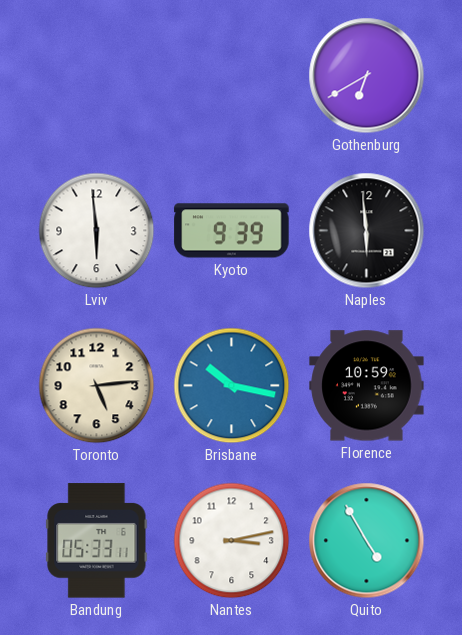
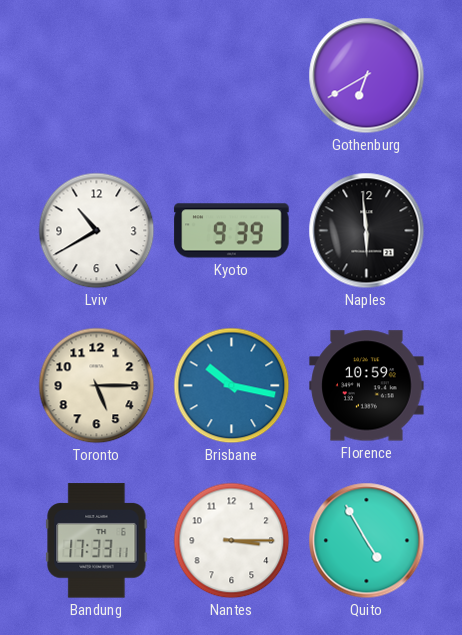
Lviv: 5:59 -> 10:40 (97, 231)
Toronto: 5:14 -> 5:15 (97, 386)
Bandung: 05:33 -> 17:33 (97, 541)
Nantes: 3:13 -> 3:15 (232, 541)
